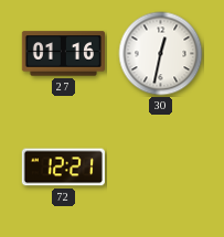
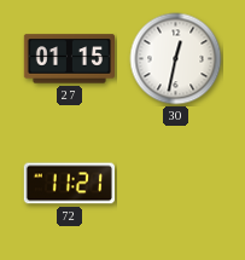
27: 01:16 -> 01:15 (69, 59)
72: 12:21 -> 11:21 (69, 184)
